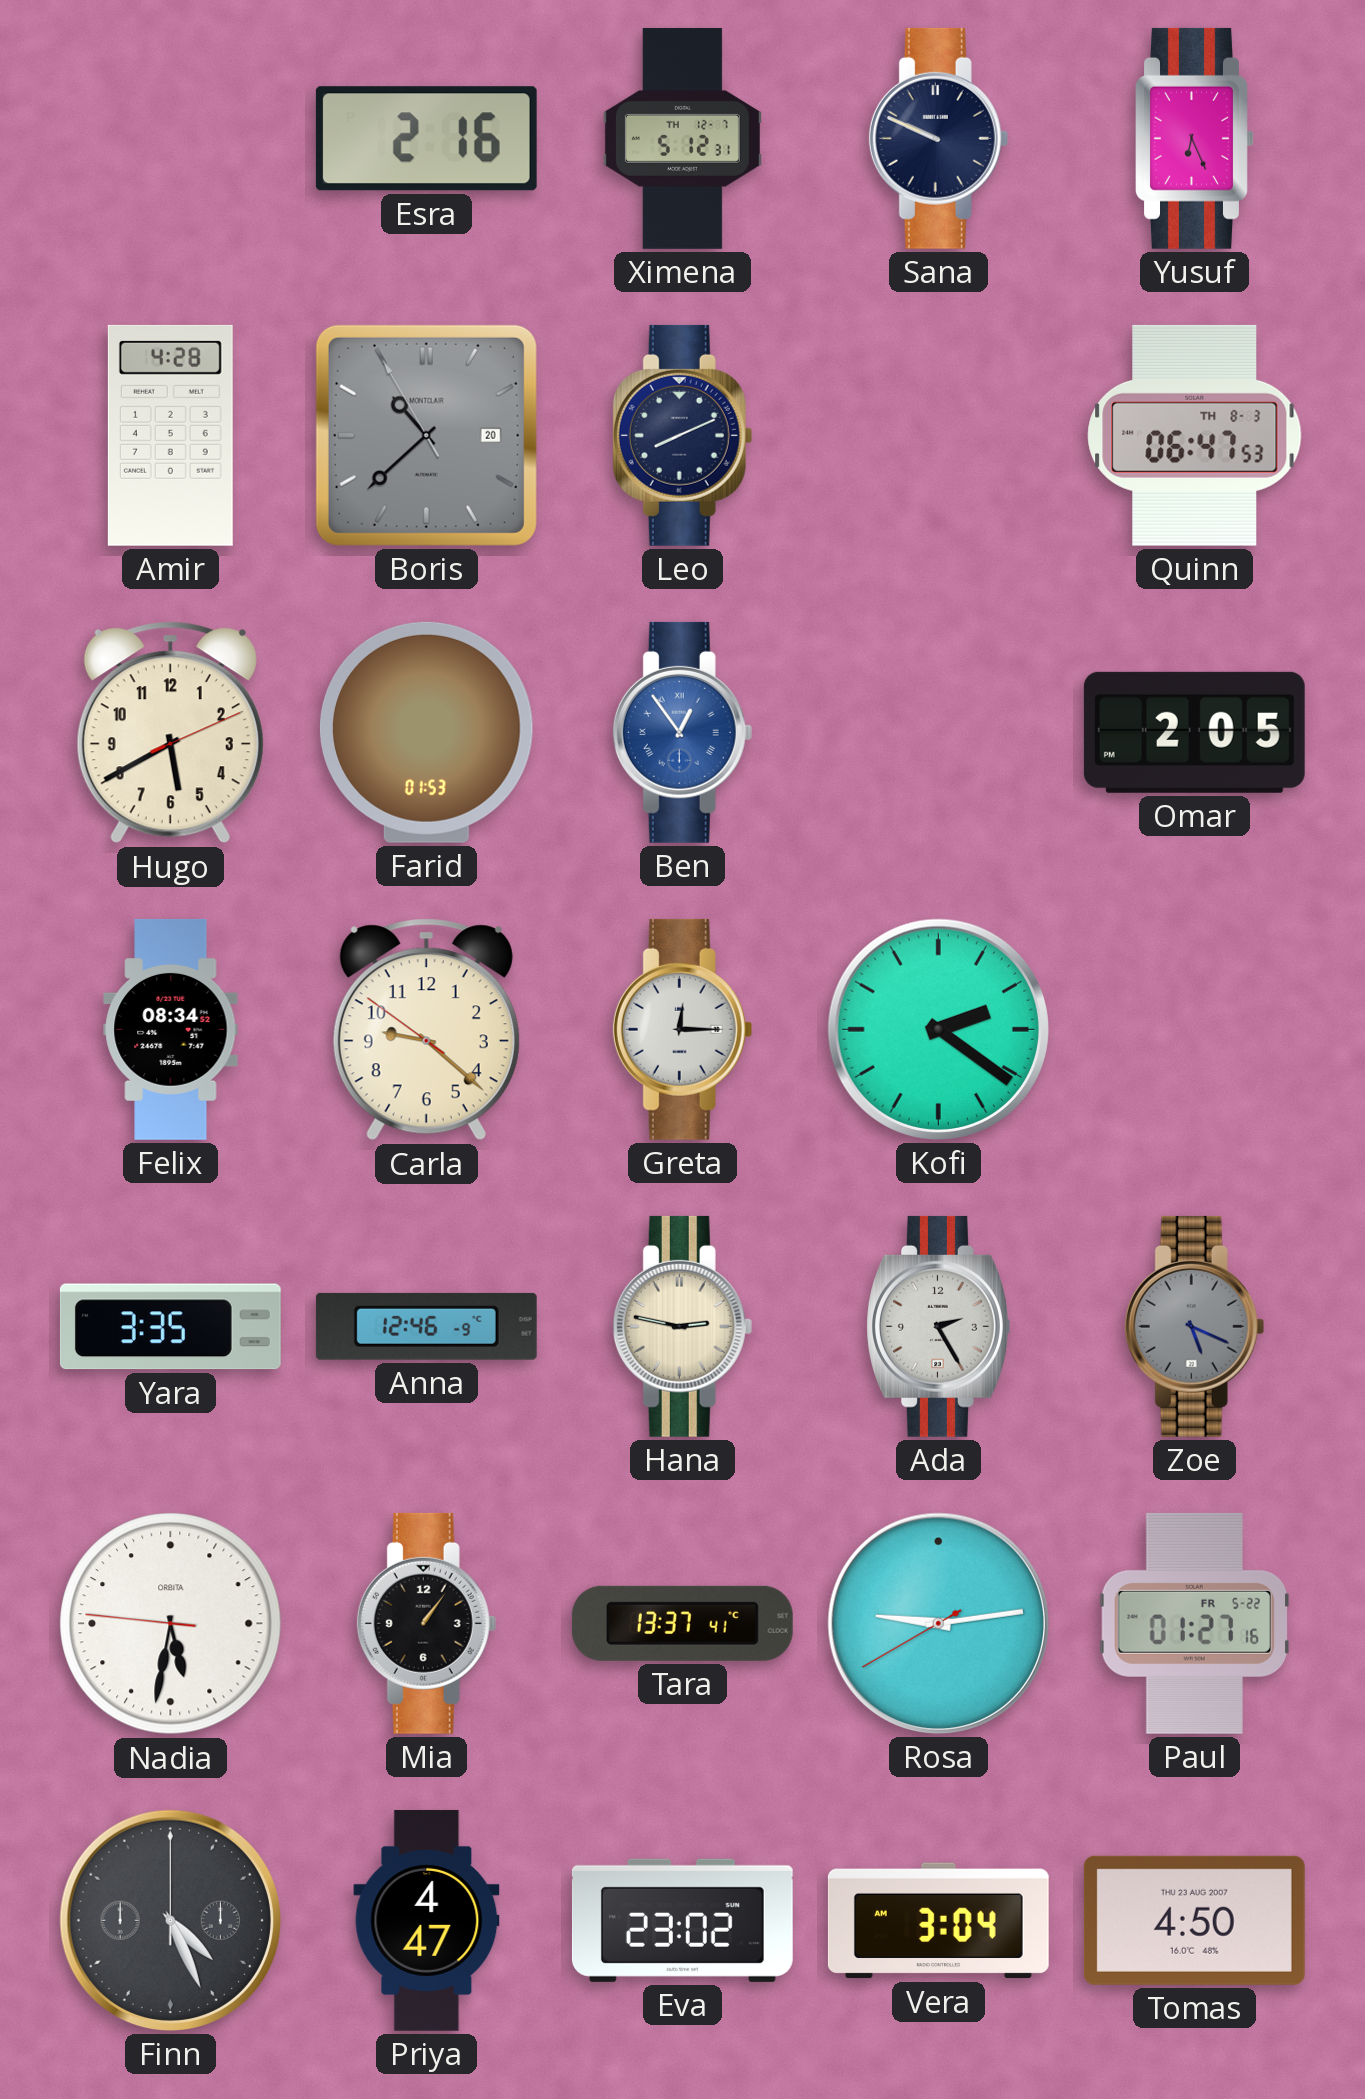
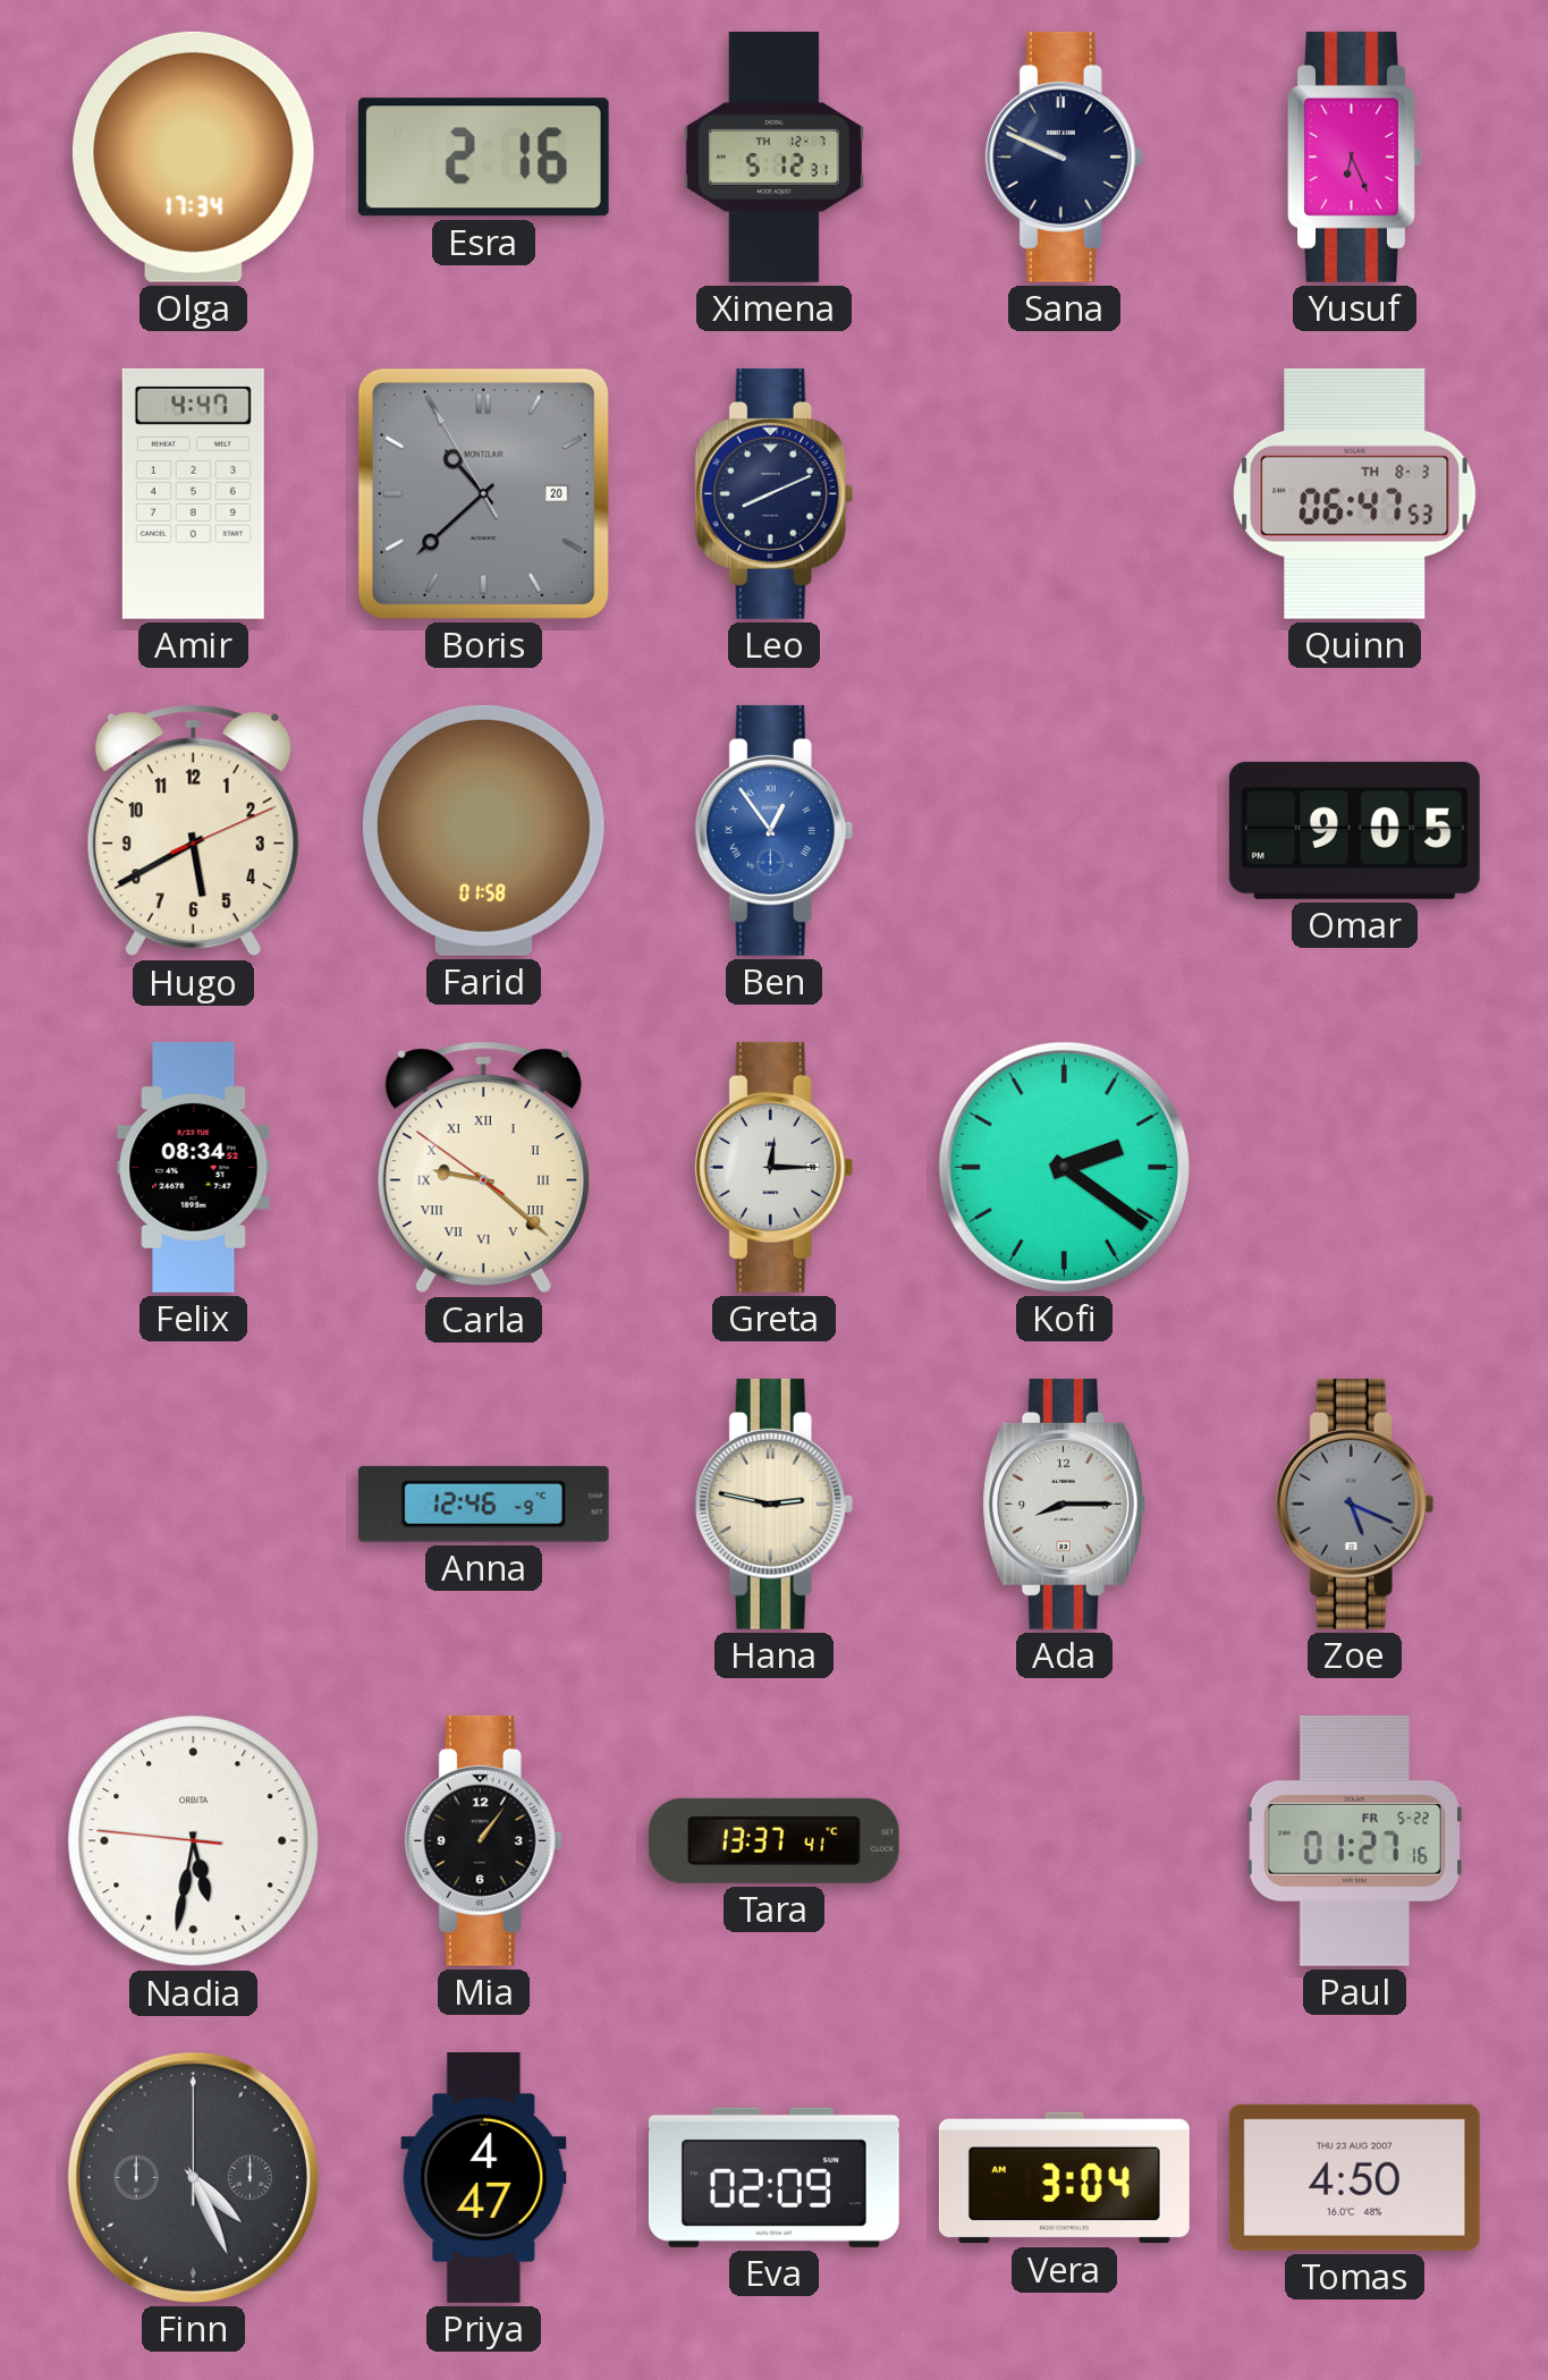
Olga: none -> 17:34 (193, 156)
Amir: 4:28 -> 4:47 (193, 493)
Farid: 01:53 -> 01:58 (483, 830)
Omar: 2:05 -> 9:05 (1354, 830)
Carla numerals: Arabic -> Roman (483, 1168)
Yara: 3:35 -> none (170, 1327)
Ada: 2:25 -> 8:15 (1065, 1504)
Rosa: 9:13 -> none (938, 1623)
Eva: 23:02 -> 02:09 (773, 2177)
